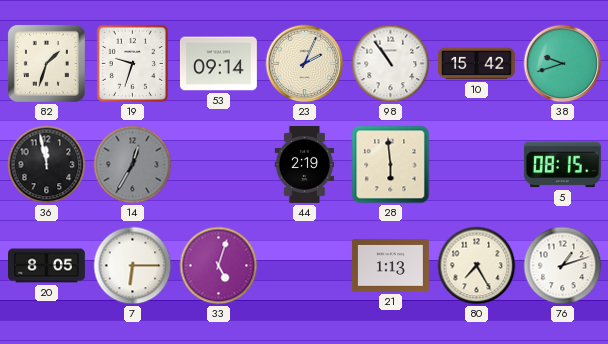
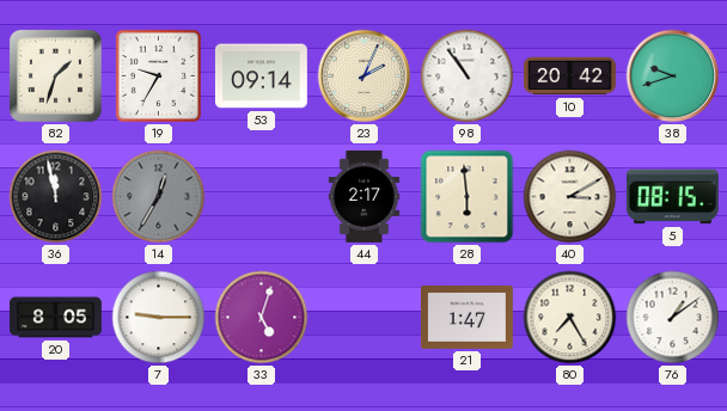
19: 9:33 -> 9:35 (158, 75)
10: 15:42 -> 20:42 (569, 76)
44: 2:19 -> 2:17 (365, 197)
40: none -> 3:10 (570, 197)
7: 6:15 -> 9:15 (159, 318)
21: 1:13 -> 1:47 (466, 318)
76: 1:12 -> 1:09 (673, 318)
